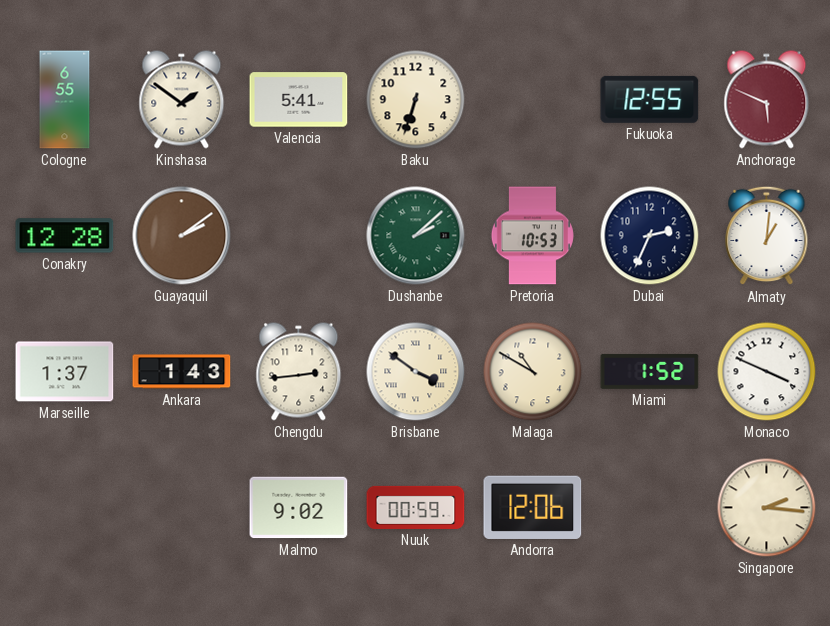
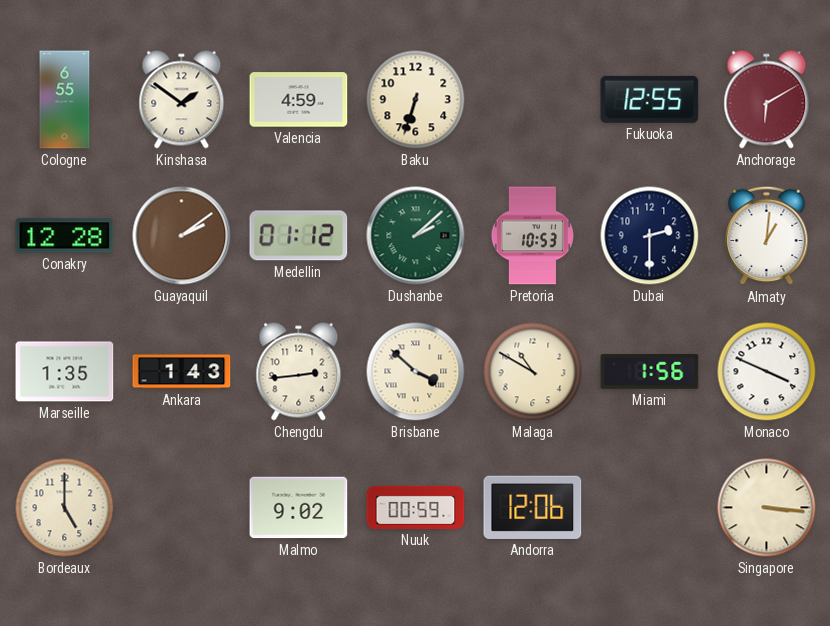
Valencia: 5:41 -> 4:59 (299, 100)
Anchorage: 5:49 -> 6:10 (767, 100)
Medellin: none -> 01:12 (299, 236)
Dubai: 2:34 -> 2:30 (650, 236)
Marseille: 1:37 -> 1:35 (65, 372)
Brisbane: 3:51 -> 3:52 (416, 372)
Miami: 1:52 -> 1:56 (650, 372)
Bordeaux: none -> 5:00 (65, 508)
Singapore: 2:16 -> 3:16 (767, 508)
